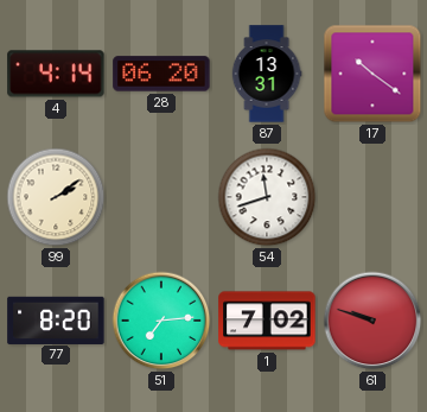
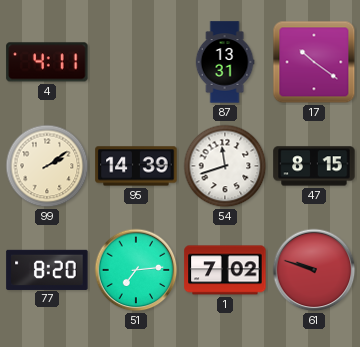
4: 4:14 -> 4:11 (47, 62)
28: 06:20 -> none (161, 74)
95: none -> 14:39 (136, 166)
47: none -> 8:15 (314, 166)
